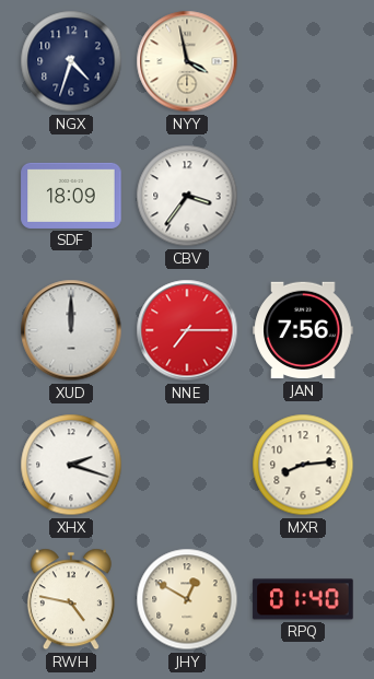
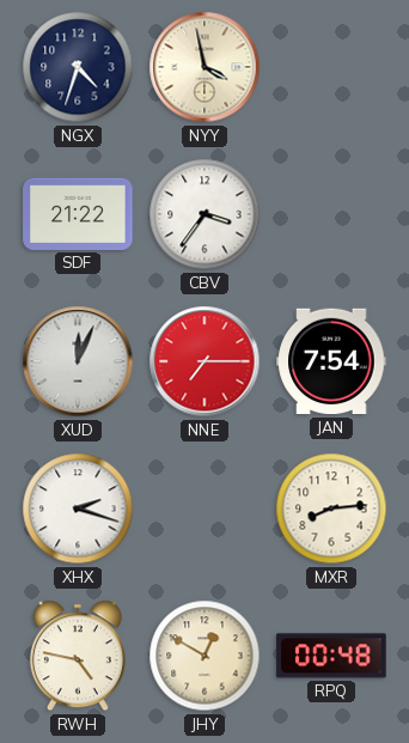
SDF: 18:09 -> 21:22 (78, 214)
XUD: 12:00 -> 12:04 (78, 361)
JAN: 7:56 -> 7:54 (331, 361)
RPQ: 01:40 -> 00:48 (331, 656)
